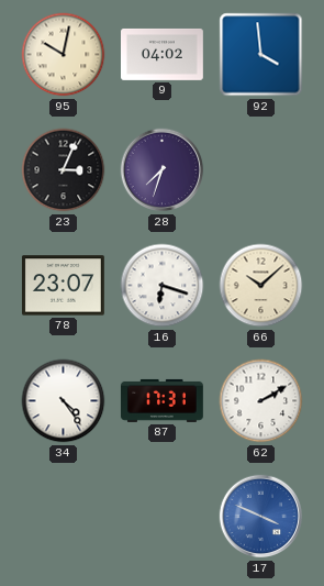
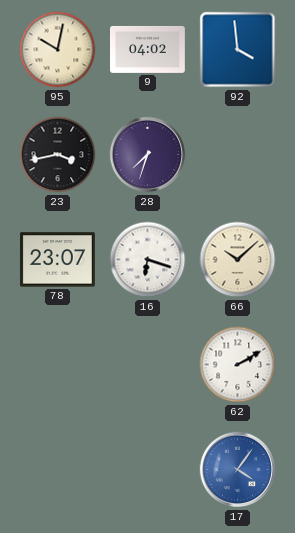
23: 3:04 -> 3:43 (58, 155)
34: 4:24 -> none (64, 401)
87: 17:31 -> none (161, 400)
17: 3:49 -> 4:06 (238, 470)
